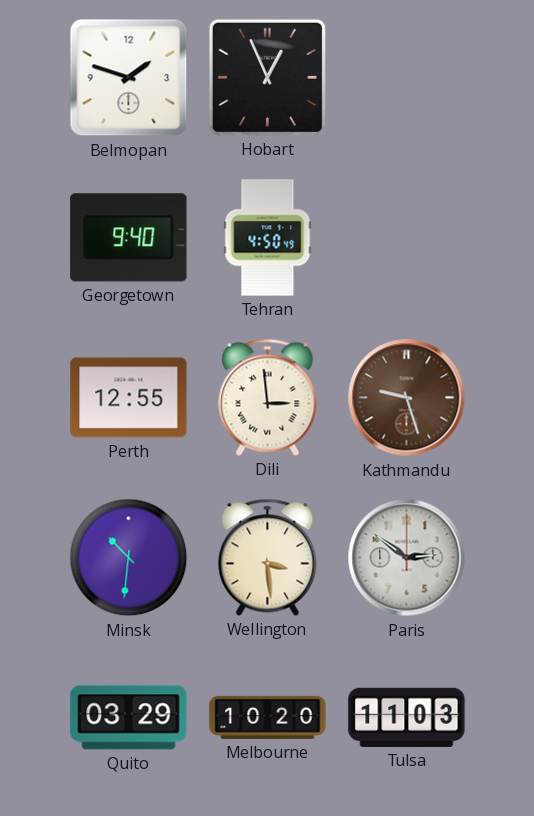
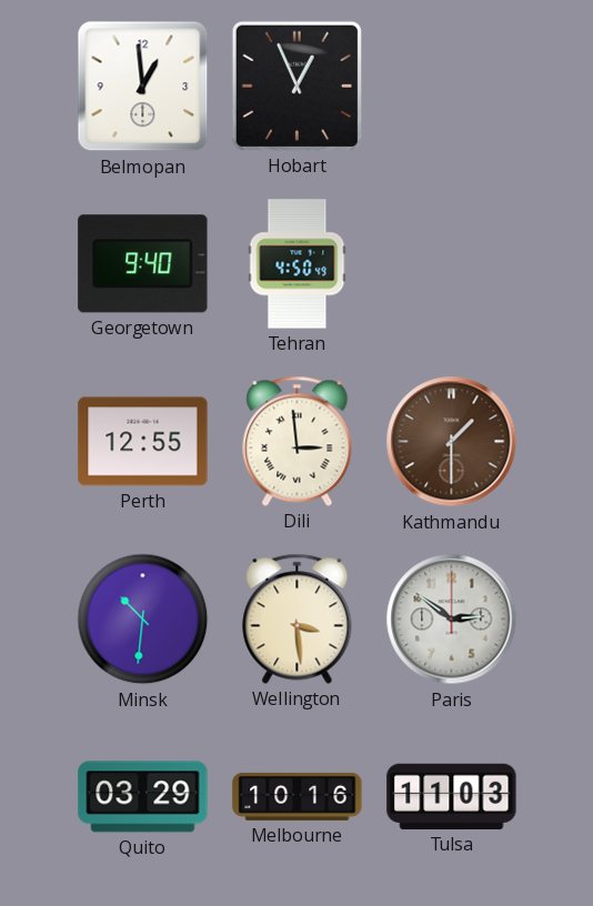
Belmopan: 1:48 -> 12:59 (143, 87)
Kathmandu: 9:27 -> 1:30 (452, 442)
Melbourne: 10:20 -> 10:16 (298, 796)
